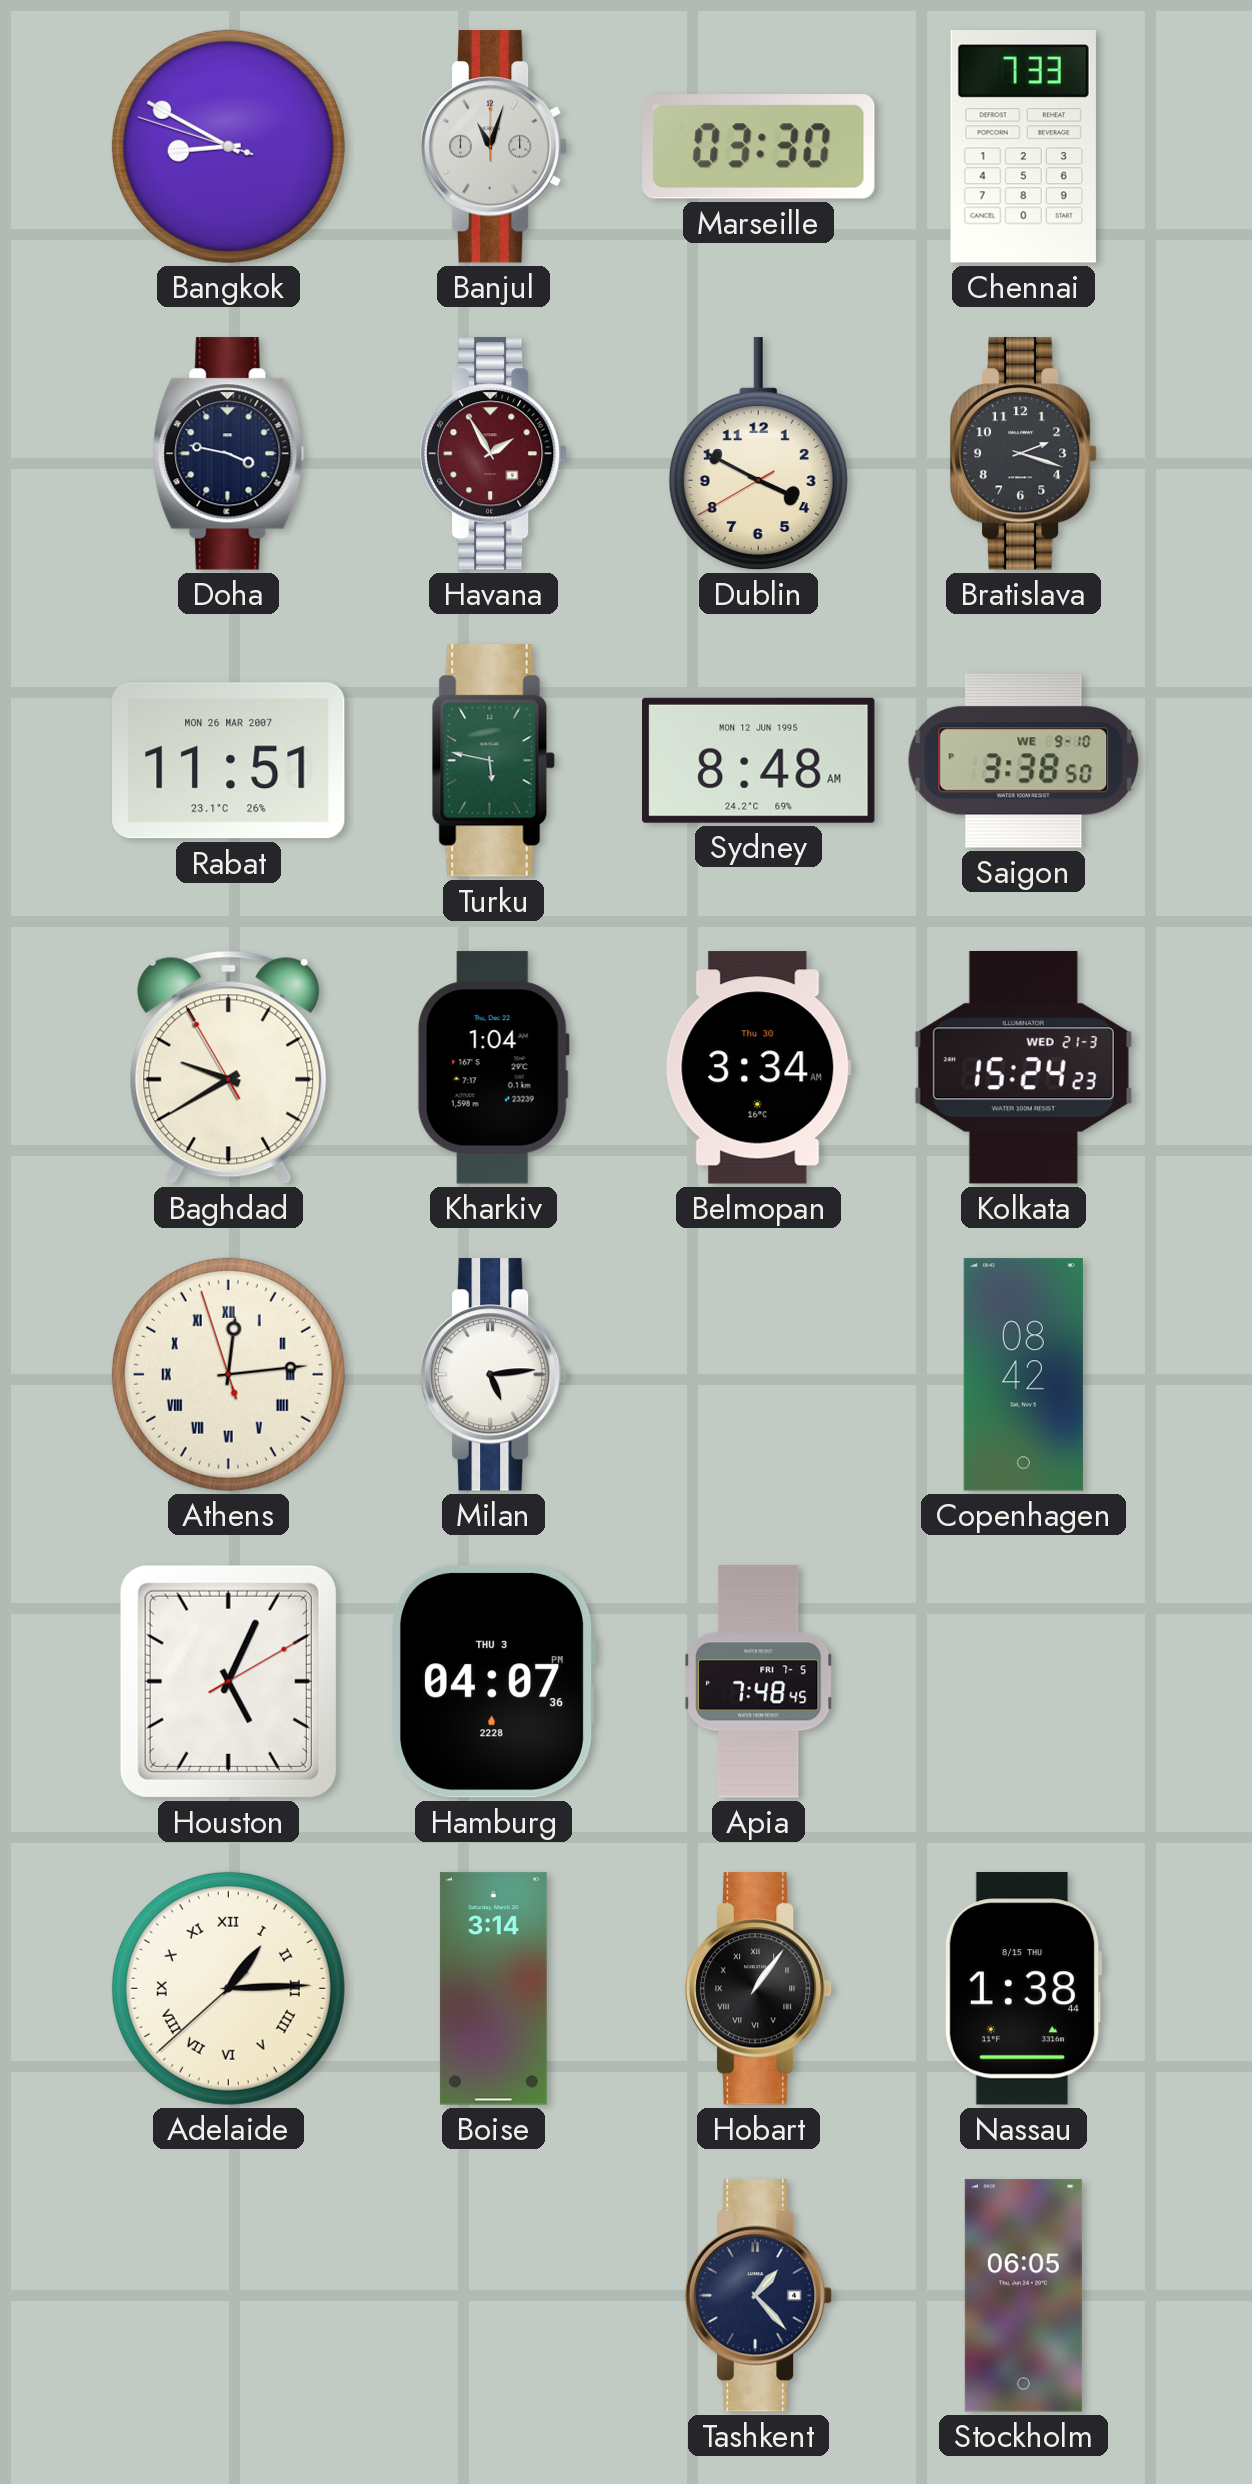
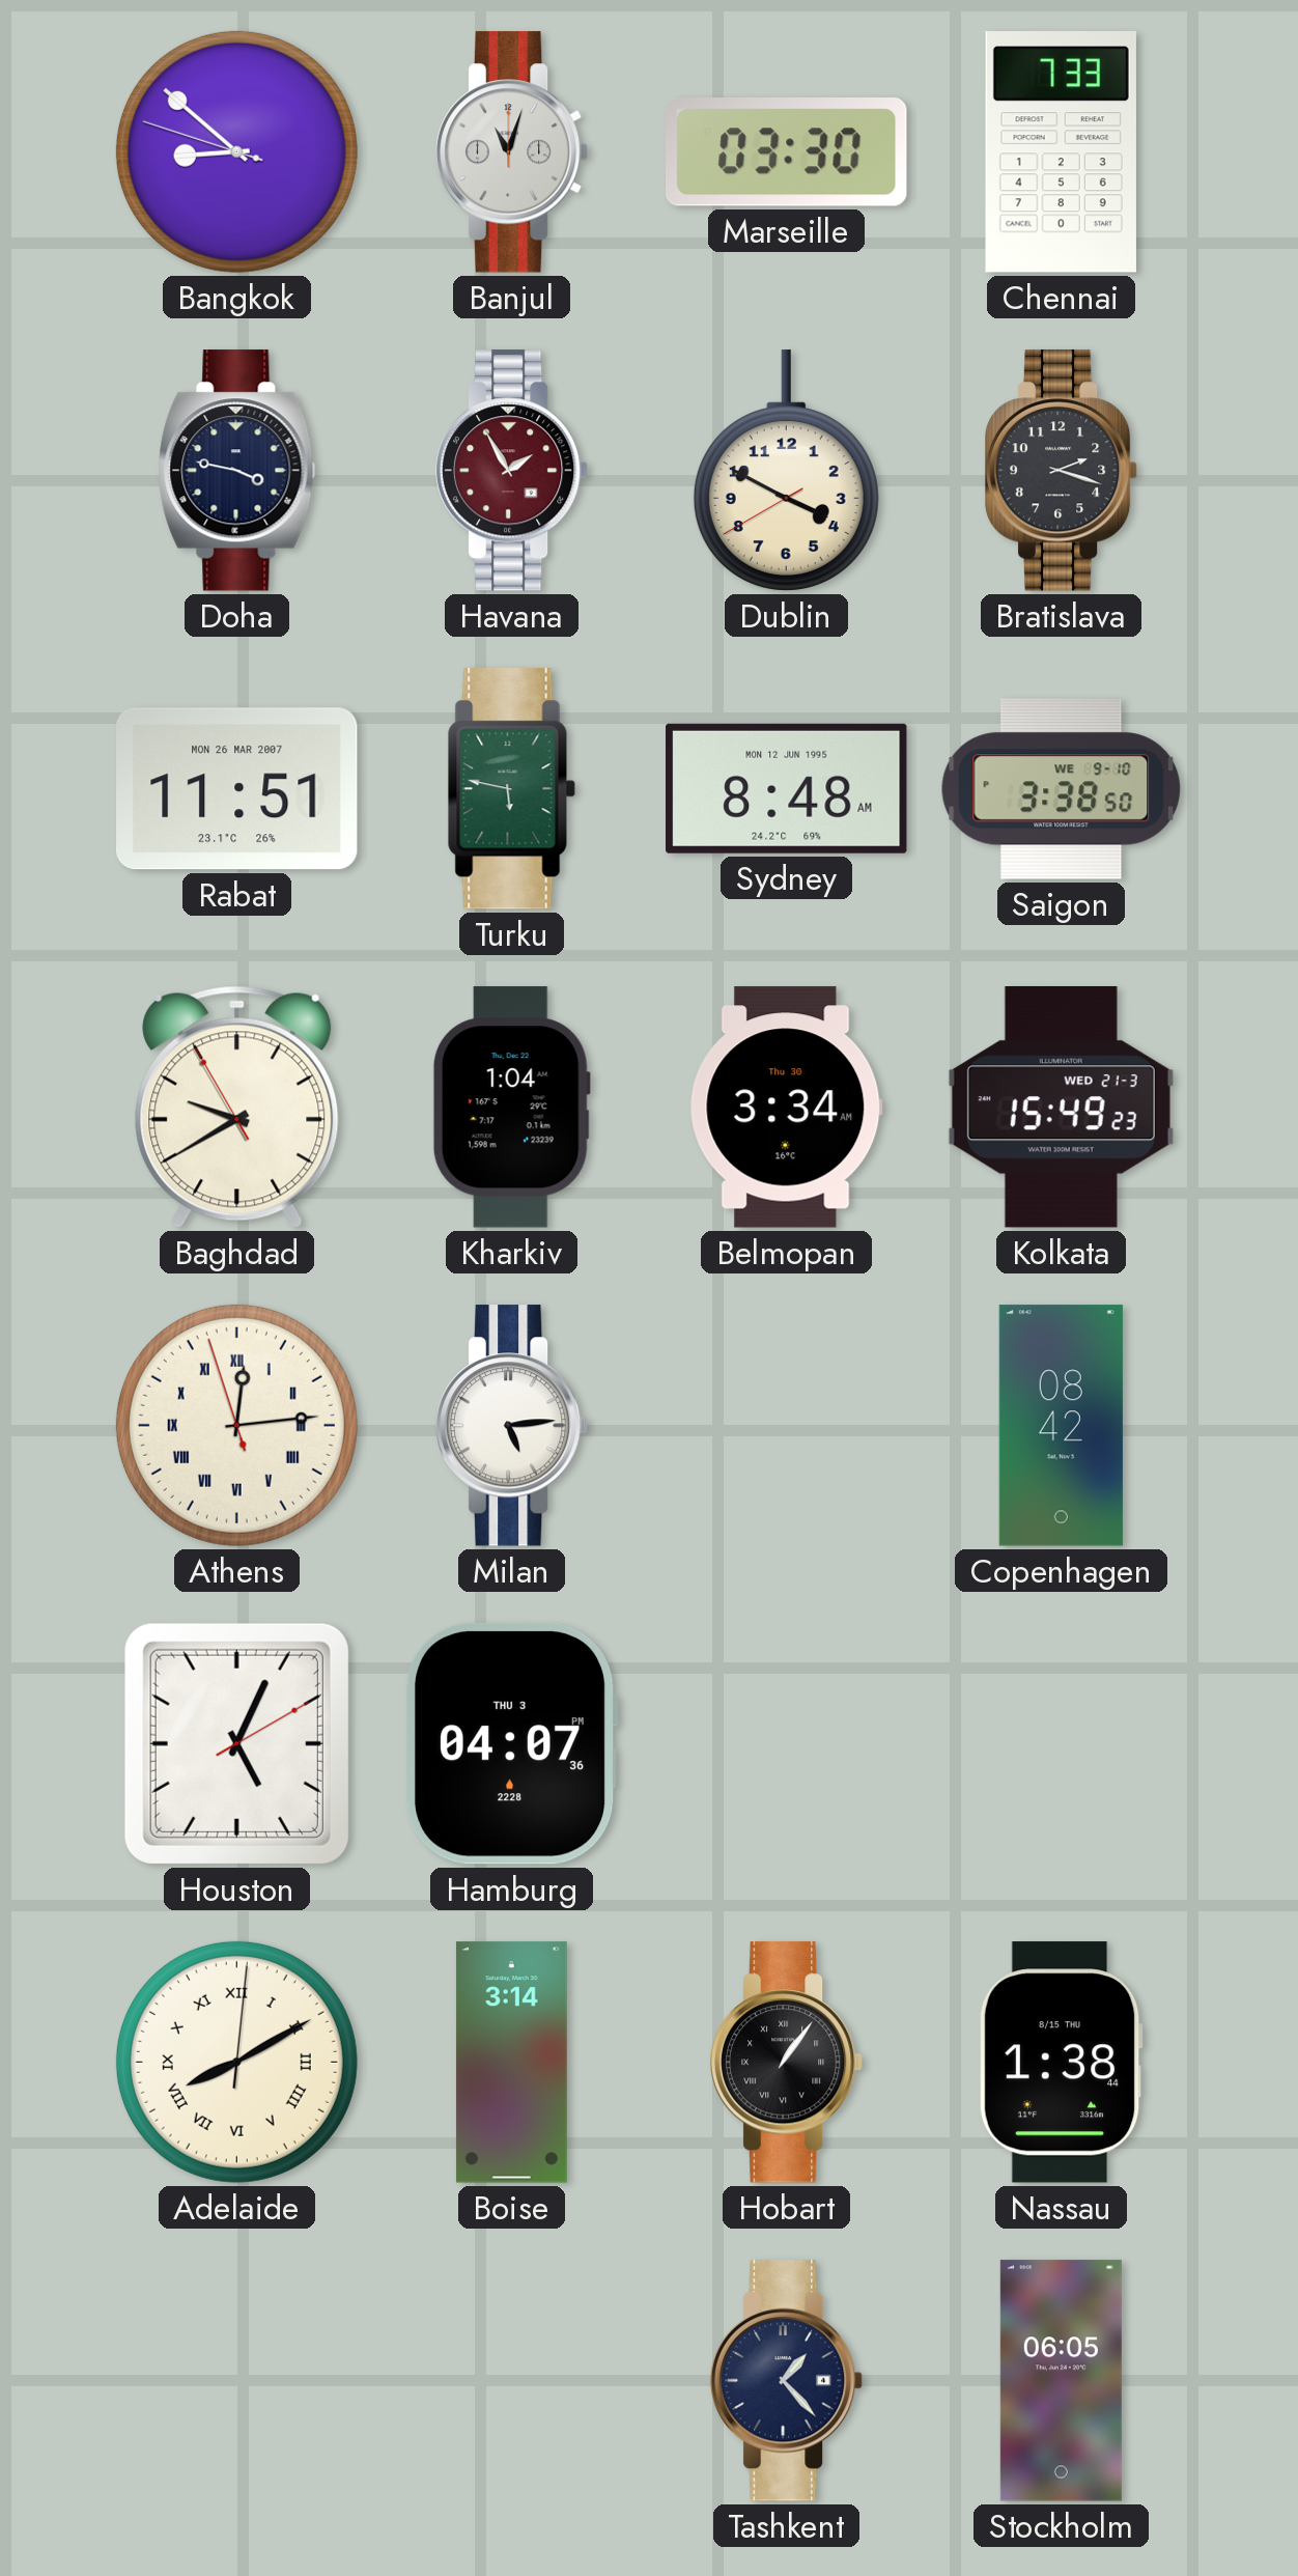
Bangkok: 8:49 -> 8:51 (236, 151)
Kolkata: 15:24 -> 15:49 (1061, 1108)
Apia: 7:48 -> none (759, 1682)
Adelaide: 1:14 -> 8:10 (236, 2062)
